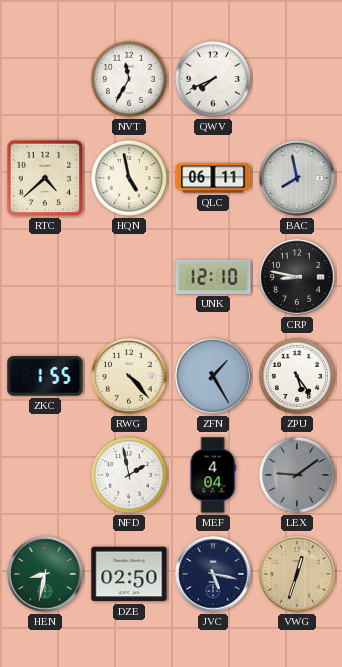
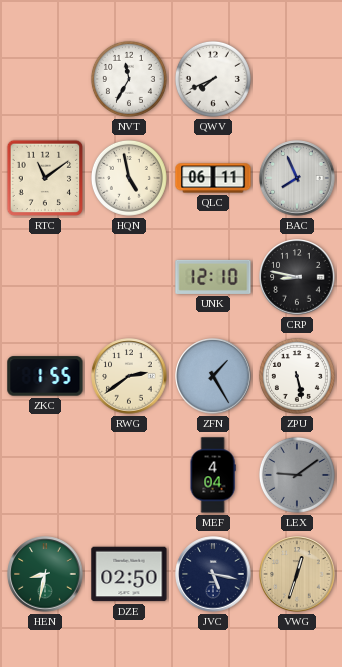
RTC: 4:38 -> 11:09 (45, 178)
BAC: 7:58 -> 7:56 (297, 178)
RWG: 4:23 -> 2:39 (129, 376)
ZPU: 5:24 -> 5:28 (297, 376)
NFD: 1:58 -> none (129, 475)
